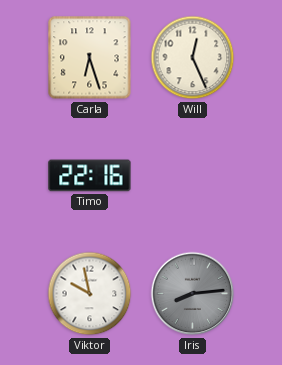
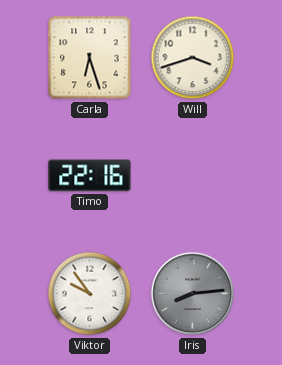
Will: 12:26 -> 3:42 (193, 58)
Viktor: 9:58 -> 9:54 (90, 294)
